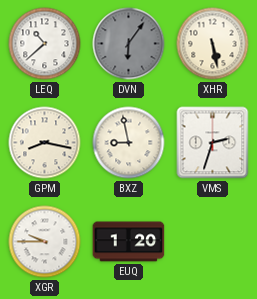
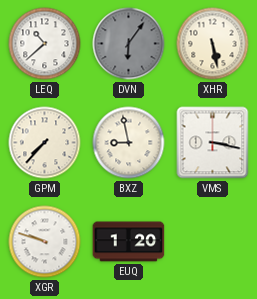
GPM: 8:17 -> 7:37 (45, 143)
VMS: 2:33 -> 3:17 (213, 143)
XGR: 9:45 -> 9:48 (45, 242)
